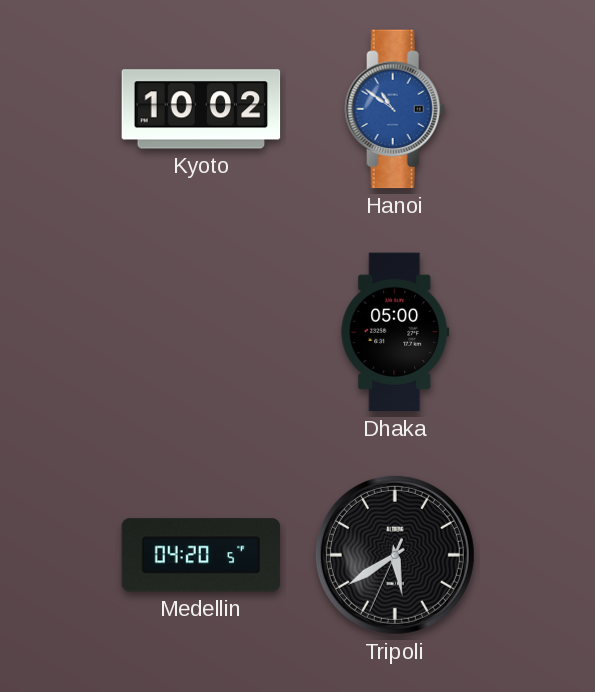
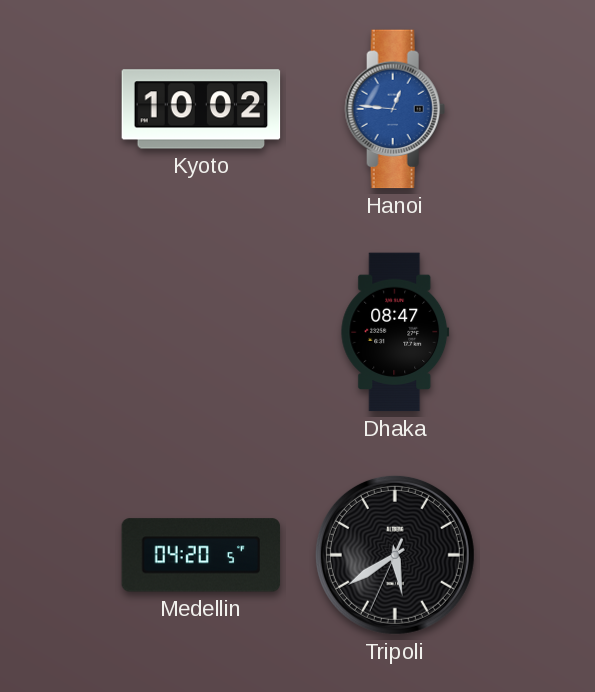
Hanoi: 10:51 -> 12:46 (395, 109)
Dhaka: 05:00 -> 08:47 (395, 332)
